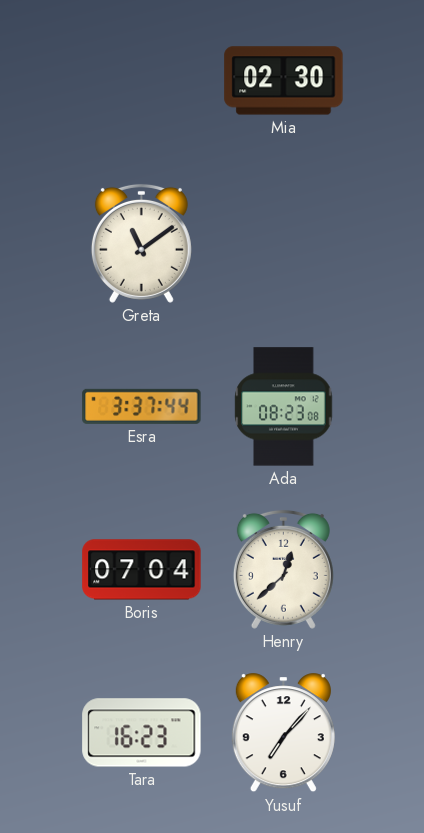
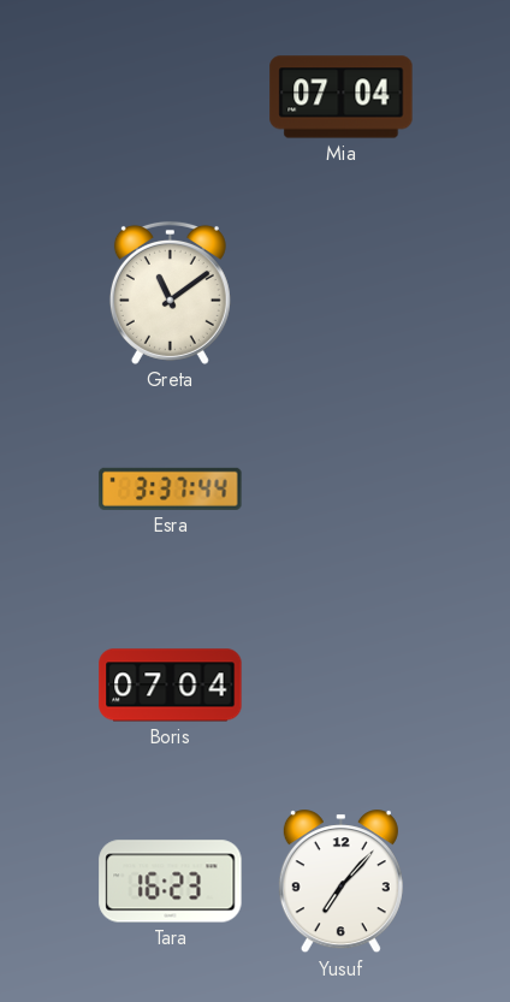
Mia: 02:30 -> 07:04 (342, 97)
Ada: 08:23 -> none (284, 407)
Henry: 12:38 -> none (283, 569)
